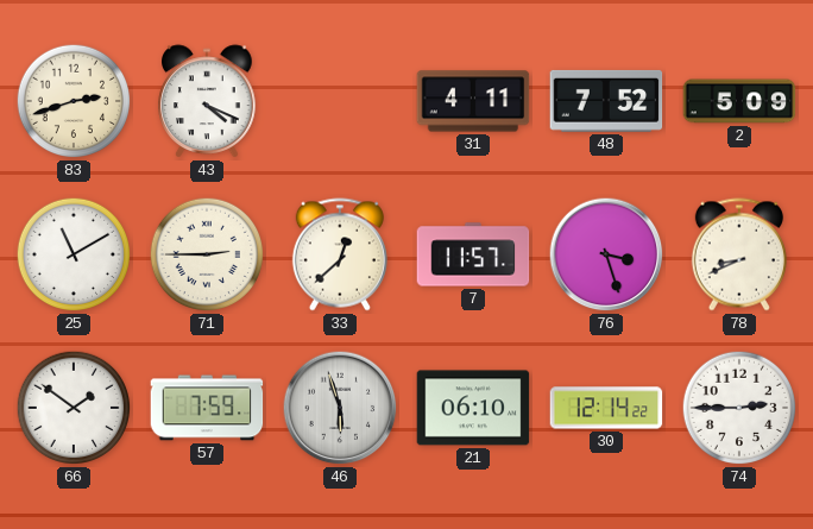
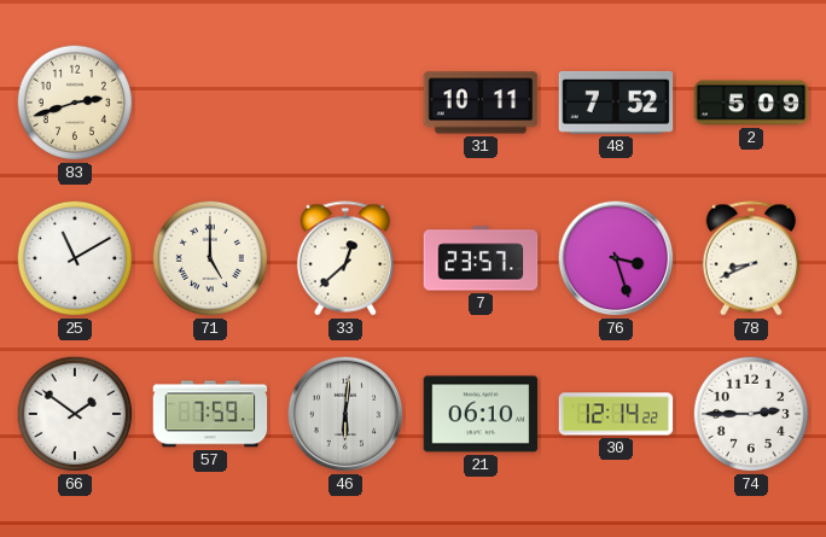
43: 4:19 -> none (207, 101)
31: 4:11 -> 10:11 (481, 103)
71: 2:45 -> 5:00 (210, 258)
7: 11:57 -> 23:57 (481, 258)
46: 5:57 -> 6:01 (345, 414)
